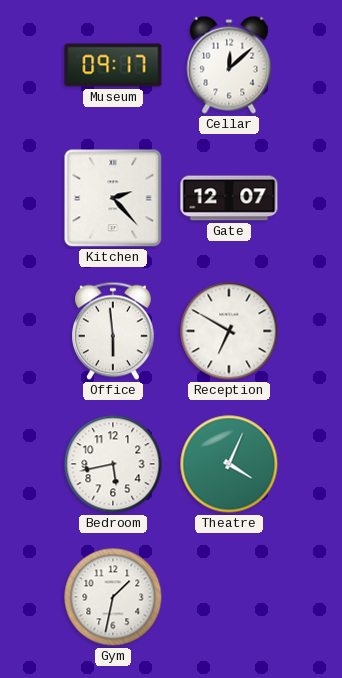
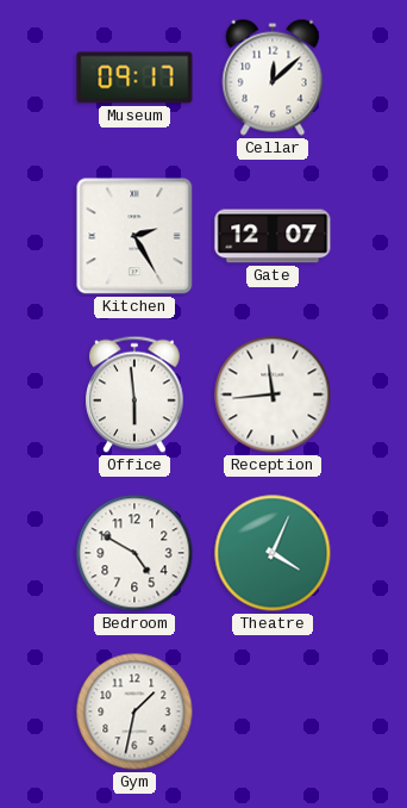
Kitchen: 2:23 -> 2:25 (134, 236)
Reception: 6:50 -> 11:44 (273, 394)
Bedroom: 5:43 -> 4:50 (134, 553)
